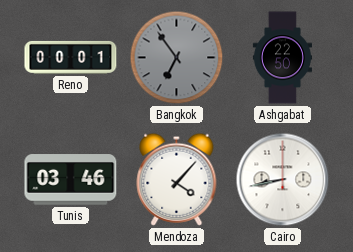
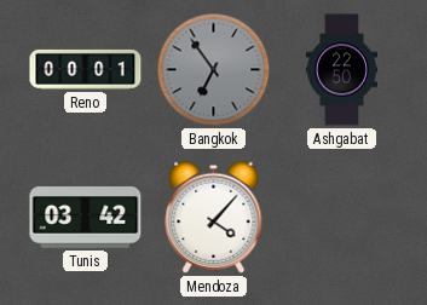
Tunis: 03:46 -> 03:42 (86, 218)
Cairo: 8:43 -> none (283, 180)
